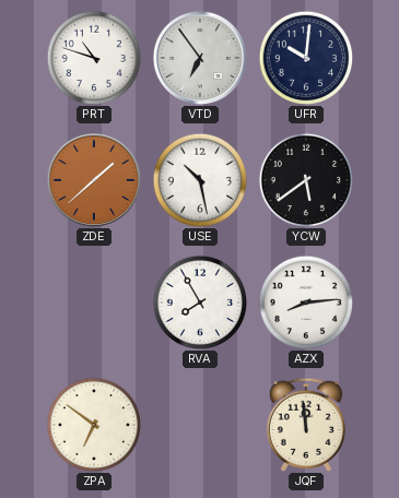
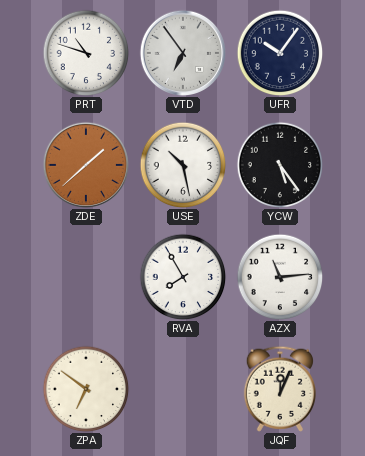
UFR: 10:01 -> 10:06 (280, 53)
YCW: 5:39 -> 5:24 (280, 165)
AZX: 8:14 -> 11:14 (280, 277)
JQF: 11:59 -> 12:04 (280, 389)
